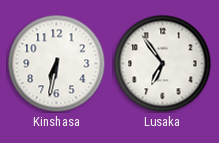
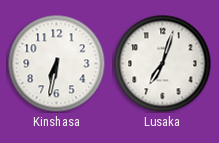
Lusaka: 6:54 -> 7:03 (162, 63)
